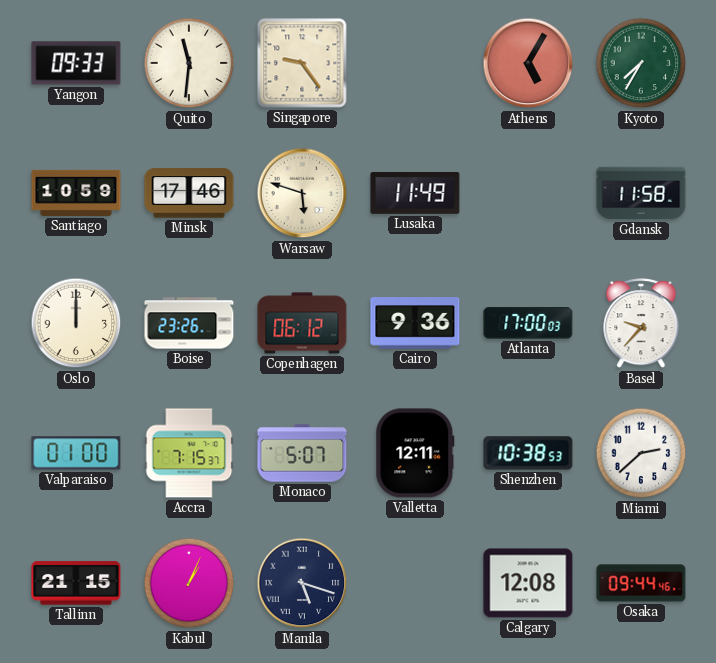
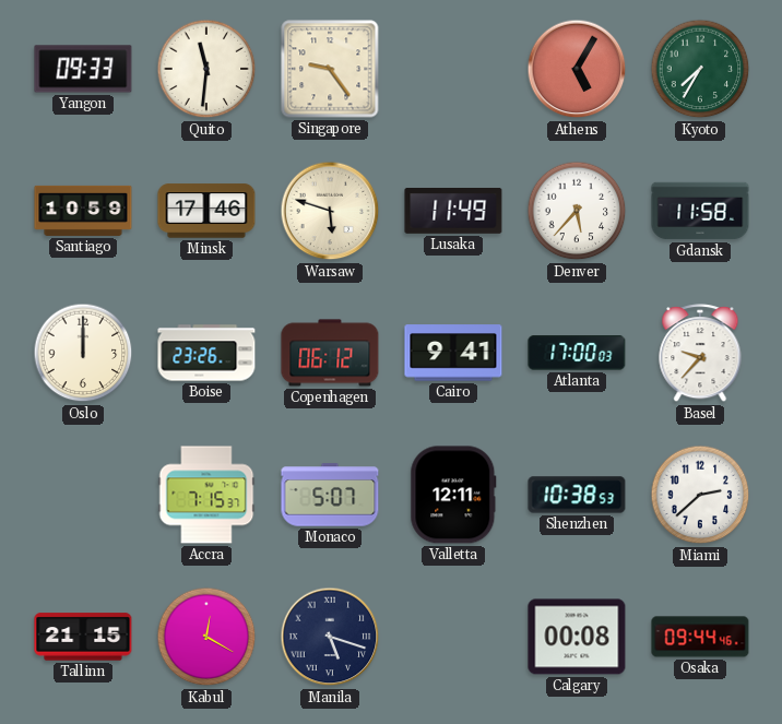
Denver: none -> 5:37 (577, 211)
Cairo: 9:36 -> 9:41 (453, 353)
Valparaiso: 01:00 -> none (76, 453)
Kabul: 1:04 -> 12:20 (206, 637)
Calgary: 12:08 -> 00:08 (577, 637)
